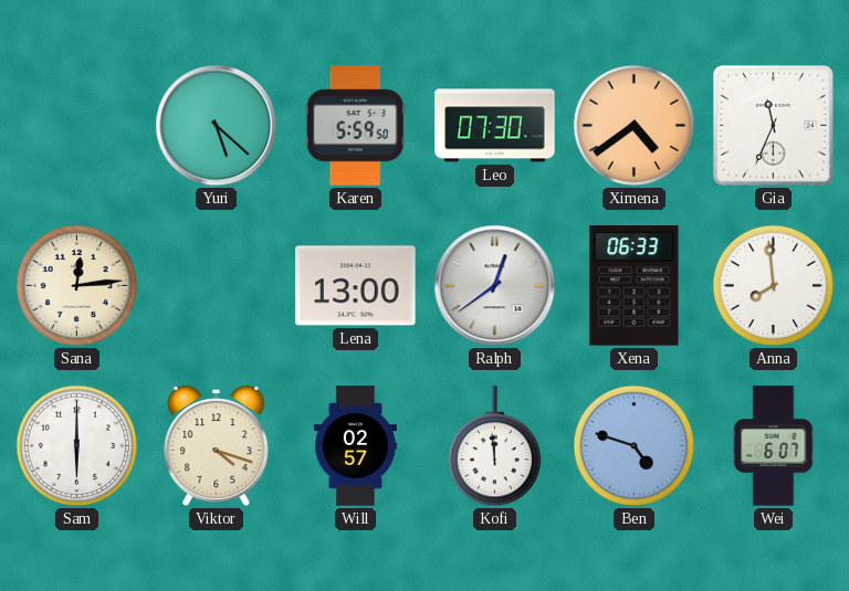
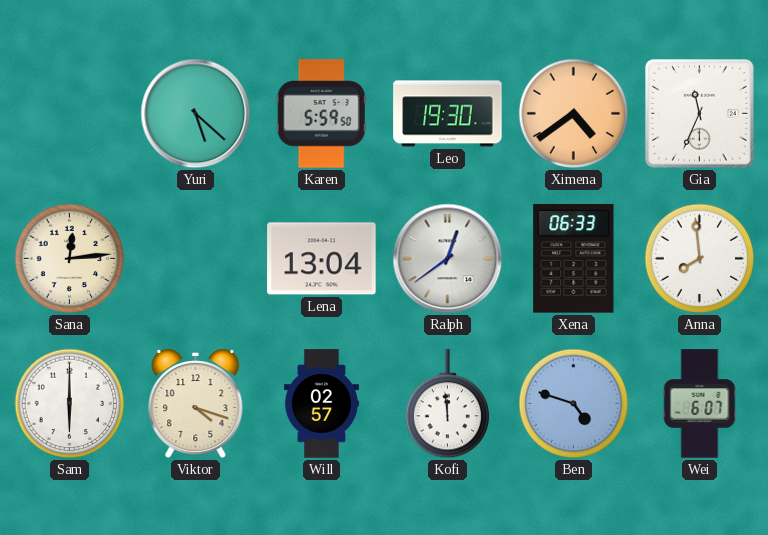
Leo: 07:30 -> 19:30 (448, 114)
Lena: 13:00 -> 13:04 (322, 259)
